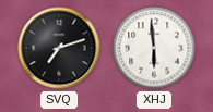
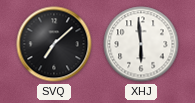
SVQ: 7:12 -> 7:08 (54, 44)
